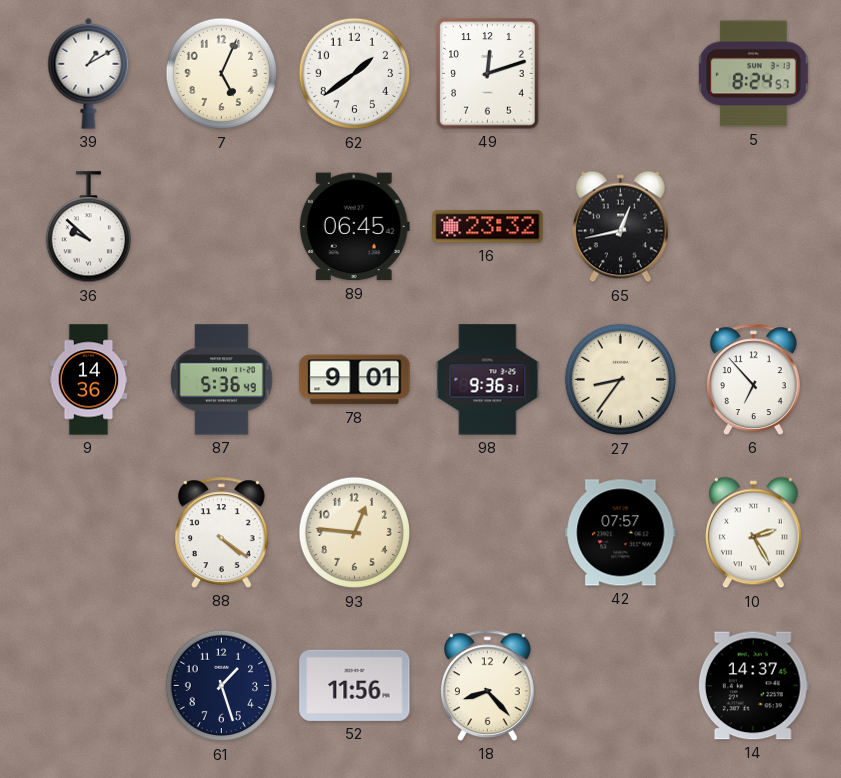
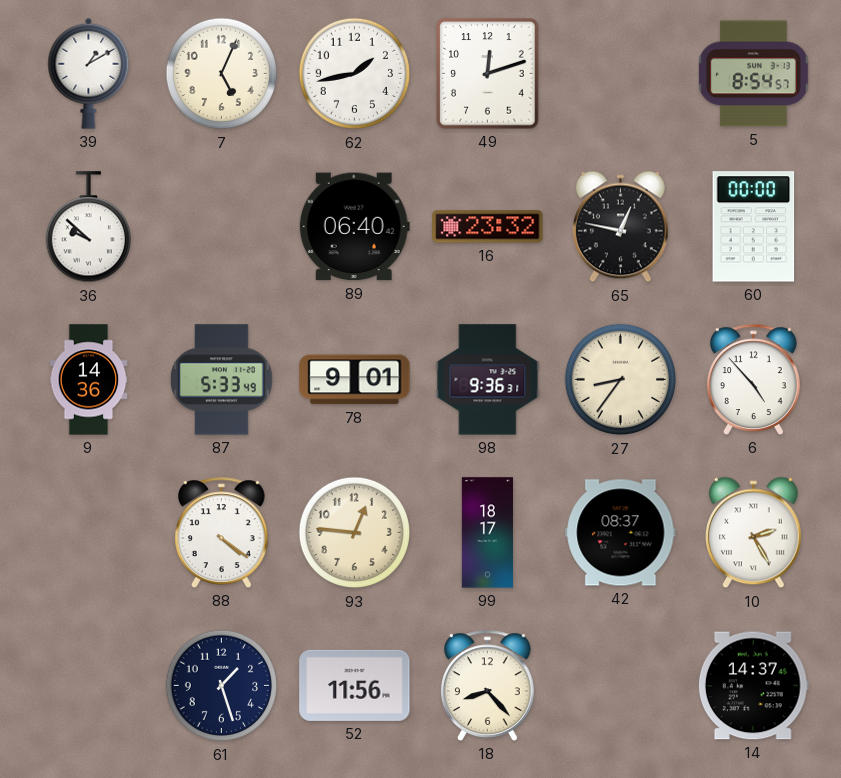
62: 1:39 -> 1:43 (355, 74)
5: 8:24 -> 8:54 (754, 74)
89: 06:45 -> 06:40 (354, 227)
65: 12:43 -> 12:47 (621, 227)
60: none -> 00:00 (754, 227)
87: 5:36 -> 5:33 (222, 380)
6: 6:53 -> 4:53 (754, 379)
99: none -> 18:17 (487, 533)
42: 07:57 -> 08:37 (621, 533)
